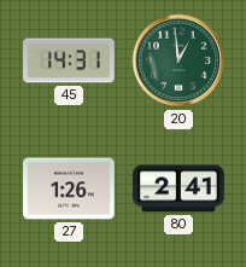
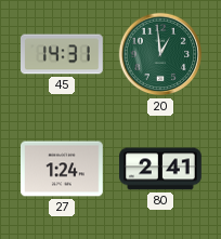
27: 1:26 -> 1:24 (63, 169)
